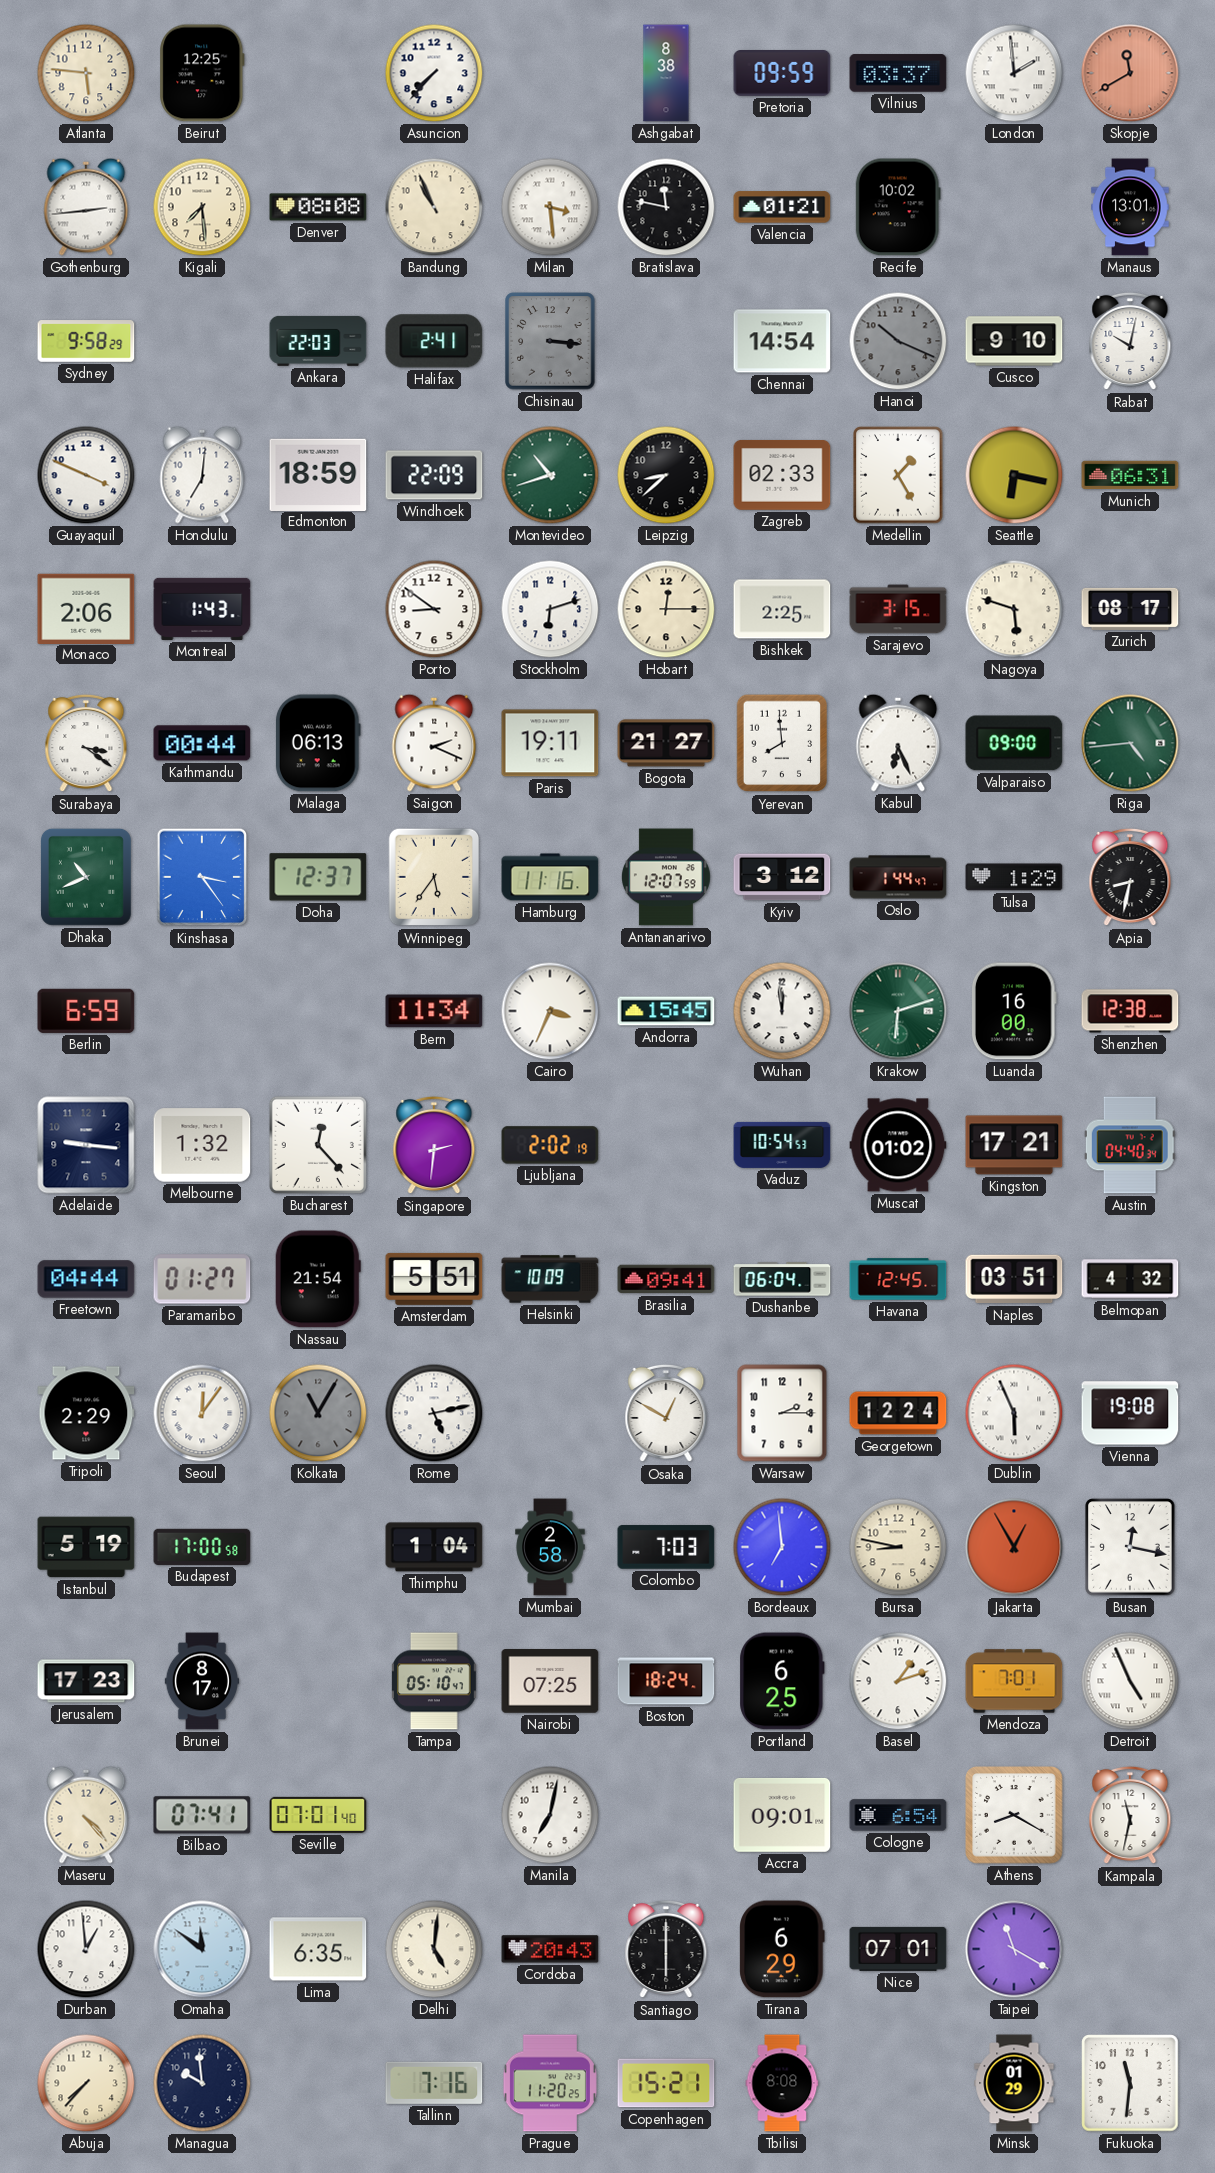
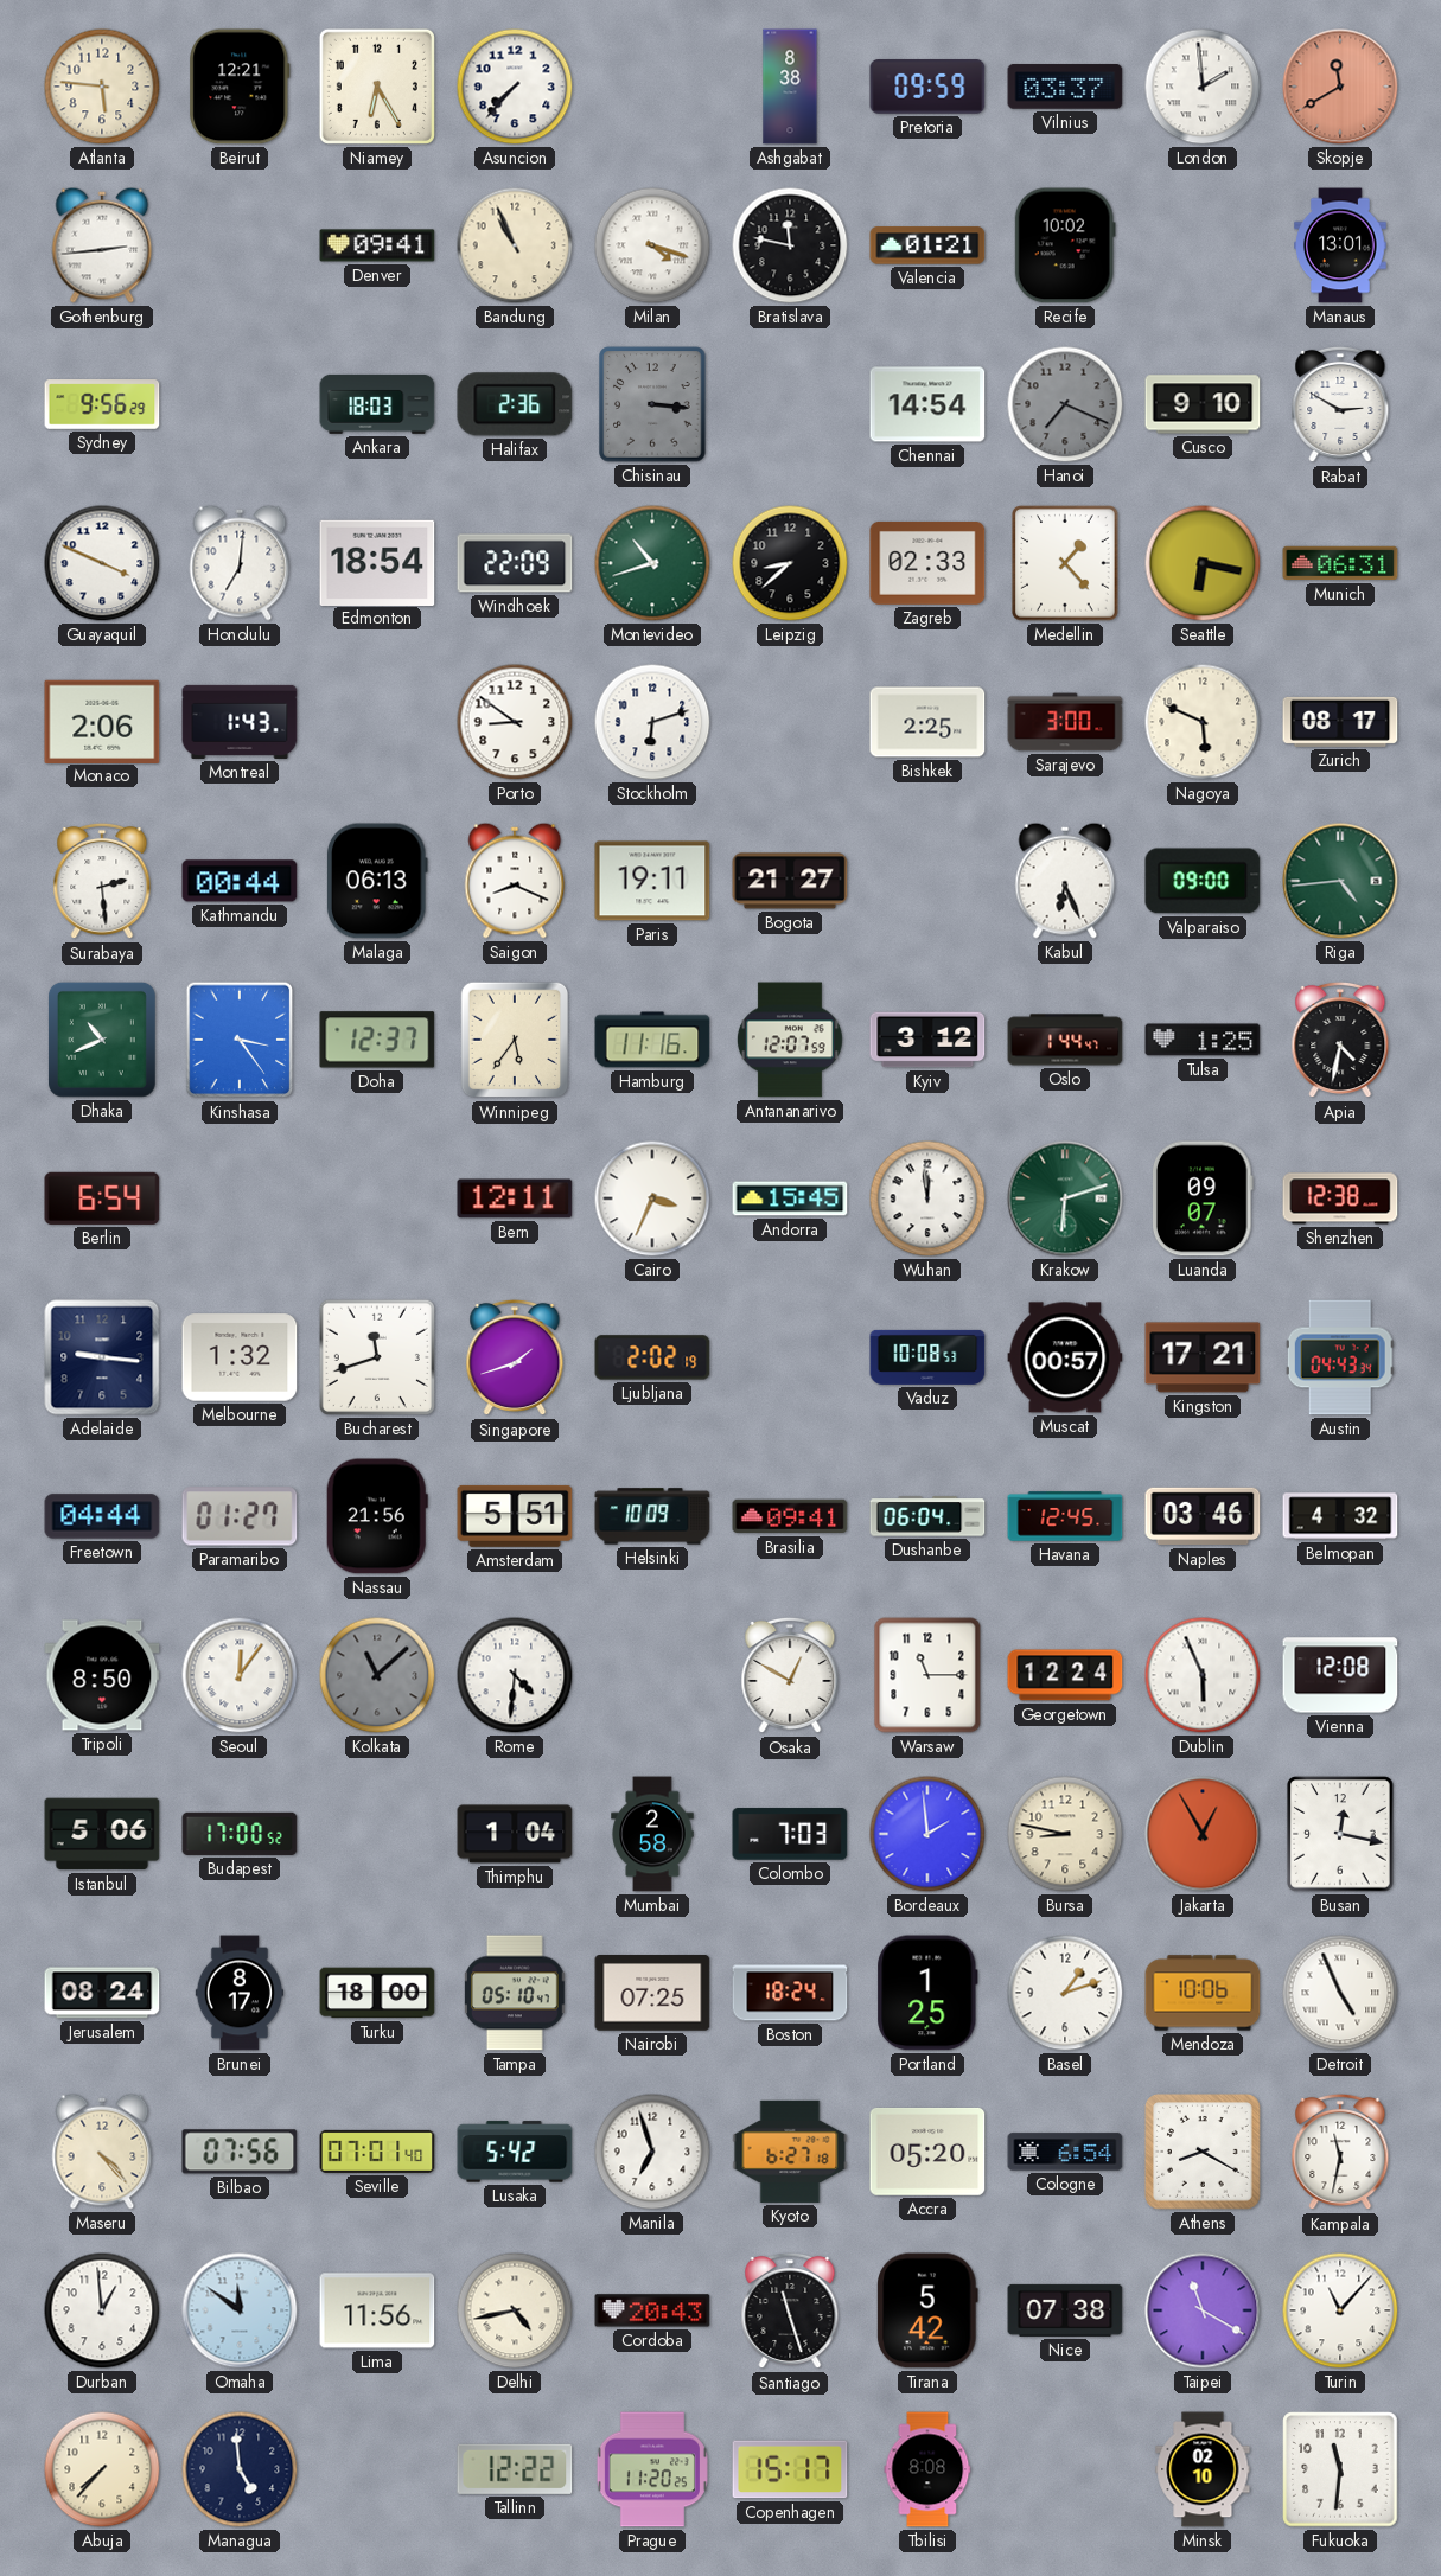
Beirut: 12:25 -> 12:21 (240, 87)
Niamey: none -> 6:25 (377, 87)
Kigali: 7:29 -> none (202, 207)
Denver: 08:08 -> 09:41 (377, 245)
Milan: 3:29 -> 4:18 (652, 245)
Sydney: 9:58 -> 9:56 (102, 404)
Ankara: 22:03 -> 18:03 (377, 404)
Halifax: 2:41 -> 2:36 (515, 404)
Hanoi: 10:19 -> 7:19 (1065, 404)
Rabat: 10:02 -> 2:50 (1340, 404)
Edmonton: 18:59 -> 18:54 (377, 562)
Medellin: 1:25 -> 1:23 (1065, 563)
Hobart: 12:15 -> none (666, 609)
Sarajevo: 3:15 -> 3:00 (1065, 722)
Nagoya: 5:48 -> 5:49 (1203, 722)
Surabaya: 3:21 -> 2:29 (102, 881)
Saigon: 2:19 -> 8:19 (515, 881)
Yerevan: 7:59 -> none (782, 743)
Tulsa: 1:29 -> 1:25 (1203, 1040)
Apia: 8:32 -> 4:32 (1340, 1040)
Berlin: 6:59 -> 6:54 (102, 1198)
Bern: 11:34 -> 12:11 (515, 1198)
Luanda: 16:00 -> 09:07 (1203, 1198)
Bucharest: 12:23 -> 11:42 (377, 1357)
Singapore: 2:31 -> 1:42 (515, 1357)
Vaduz: 10:54 -> 10:08 (927, 1357)
Muscat: 01:02 -> 00:57 (1065, 1357)
Austin: 04:40 -> 04:43 (1340, 1357)
Nassau: 21:54 -> 21:56 (377, 1516)
Naples: 03:51 -> 03:46 (1203, 1516)
Tripoli: 2:29 -> 8:50 (102, 1675)
Kolkata: 11:05 -> 11:08 (377, 1675)
Rome: 5:13 -> 4:31 (515, 1675)
Warsaw: 2:15 -> 11:15 (927, 1675)
Vienna: 19:08 -> 12:08 (1340, 1675)
Istanbul: 5:19 -> 5:06 (102, 1834)
Budapest: 17:00:58 -> 17:00:52 (240, 1834)
Bordeaux: 6:59 -> 1:59 (927, 1834)
Jerusalem: 17:23 -> 08:24 (102, 1993)
Turku: none -> 18:00 (377, 1993)
Portland: 6:25 -> 1:25 (927, 1993)
Mendoza: 7:01 -> 10:06 (1203, 1993)
Bilbao: 07:41 -> 07:56 (240, 2152)
Lusaka: none -> 5:42 (515, 2152)
Manila: 7:02 -> 6:57 (652, 2152)
Kyoto: none -> 6:27 (790, 2152)
Accra: 09:01 -> 05:20 (927, 2152)
Lima: 6:35 -> 11:56 (377, 2310)
Delhi: 5:01 -> 4:43 (515, 2310)
Santiago: 6:00 -> 11:27 (790, 2310)
Tirana: 6:29 -> 5:42 (927, 2310)
Nice: 07:01 -> 07:38 (1065, 2310)
Turin: none -> 11:07 (1340, 2310)
Managua: 9:59 -> 4:59 (240, 2469)
Tallinn: 7:16 -> 12:22 (515, 2469)
Copenhagen: 15:21 -> 15:17 (790, 2469)
Minsk: 01:29 -> 02:10 (1203, 2469)
